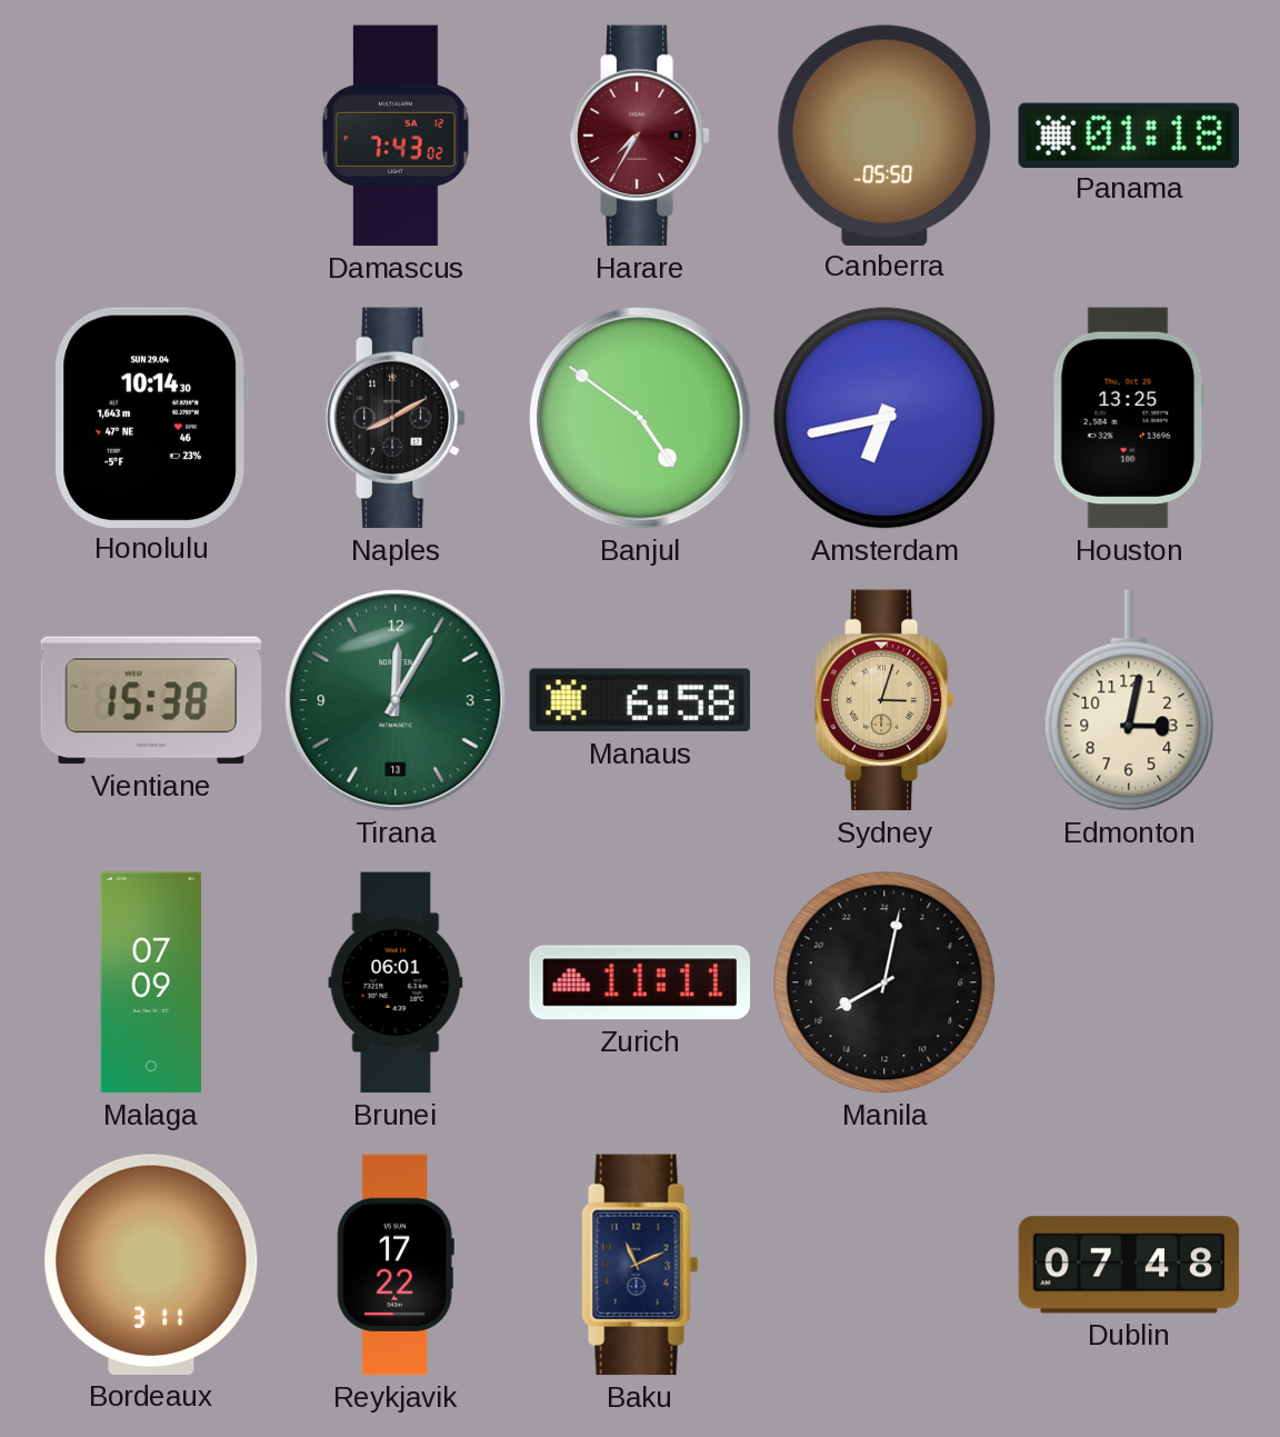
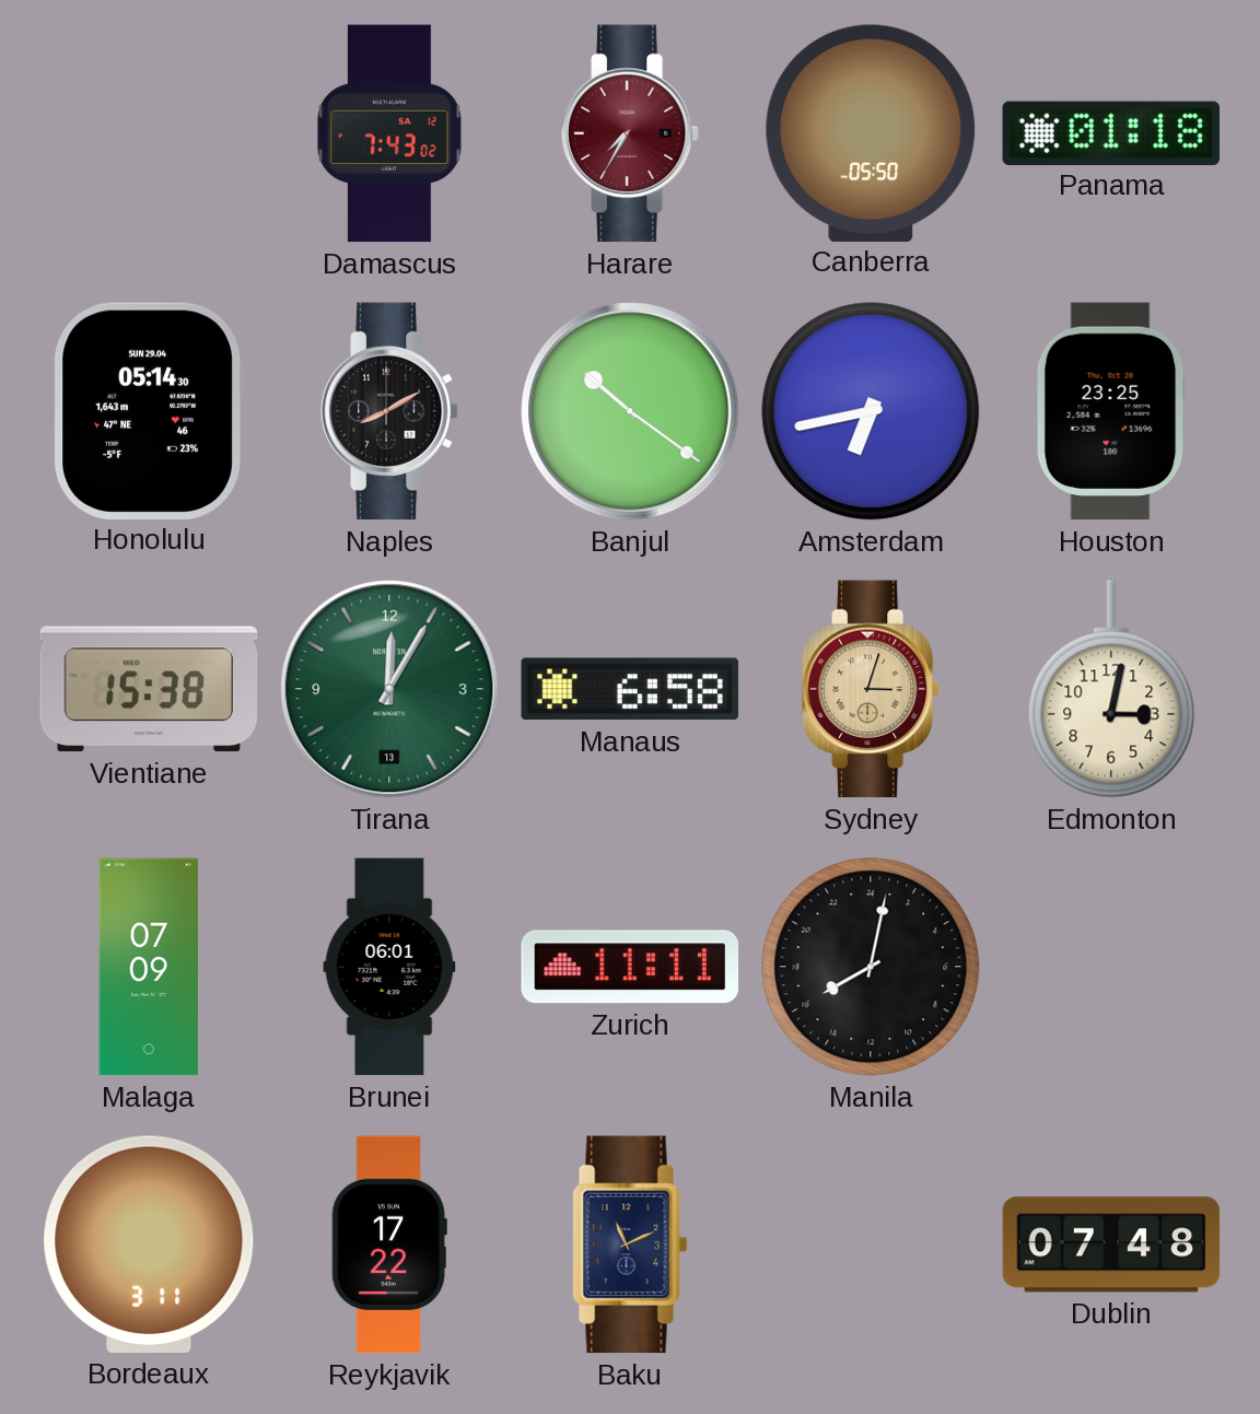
Honolulu: 10:14 -> 05:14 (149, 410)
Banjul: 4:51 -> 10:21 (630, 411)
Houston: 13:25 -> 23:25 (1111, 411)
